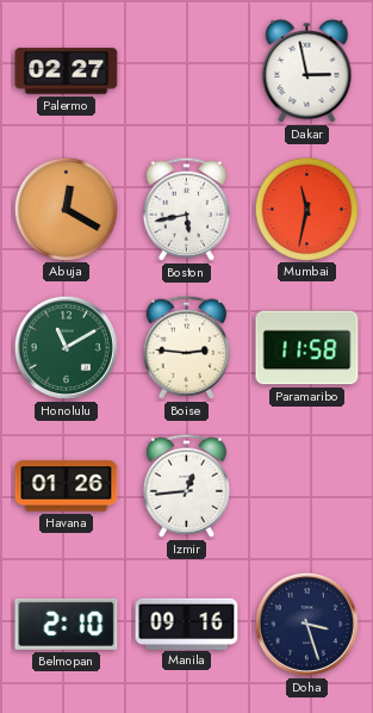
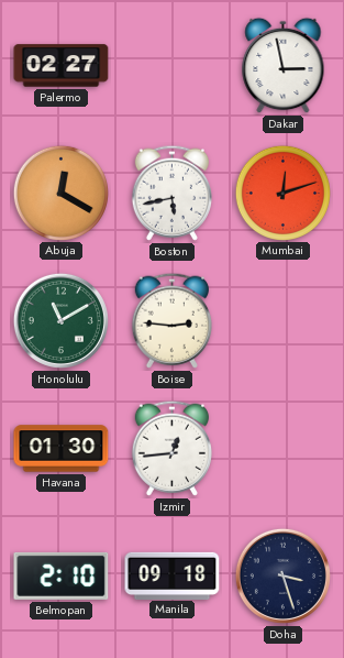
Mumbai: 11:32 -> 12:12 (282, 193)
Paramaribo: 11:58 -> none (307, 348)
Havana: 01:26 -> 01:30 (62, 449)
Manila: 09:16 -> 09:18 (173, 575)
